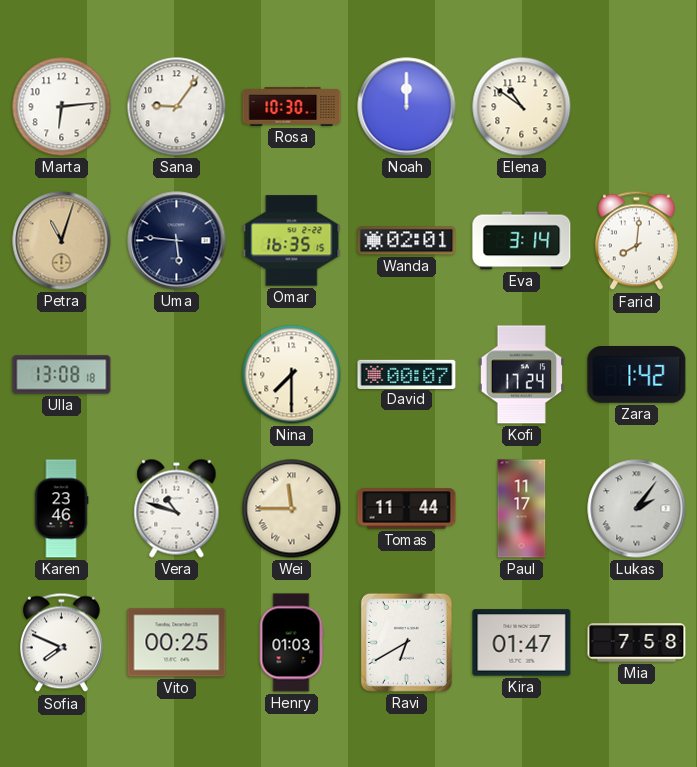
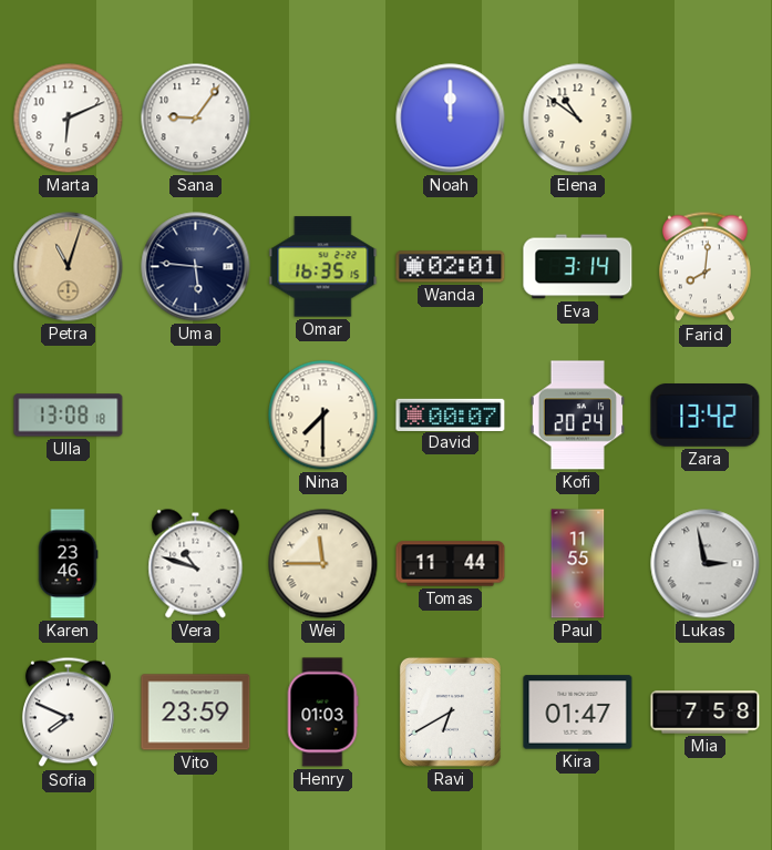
Marta: 6:14 -> 6:11 (69, 119)
Rosa: 10:30 -> none (292, 106)
Kofi: 17:24 -> 20:24 (577, 416)
Zara: 1:42 -> 13:42 (706, 416)
Paul: 11:17 -> 11:55 (578, 564)
Lukas: 2:06 -> 2:58 (706, 564)
Vito: 00:25 -> 23:59 (196, 713)
